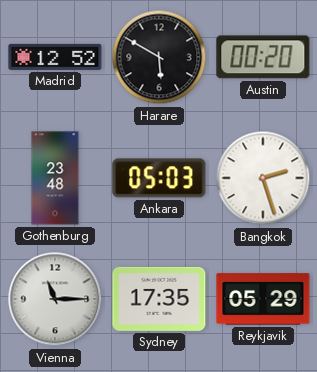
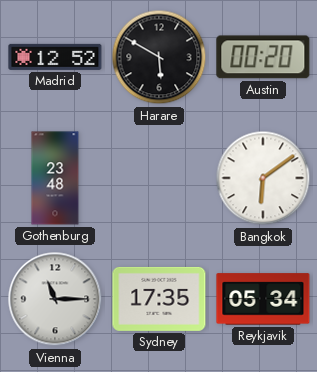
Ankara: 05:03 -> none (159, 178)
Bangkok: 2:27 -> 6:09 (263, 178)
Reykjavik: 05:29 -> 05:34 (263, 299)
